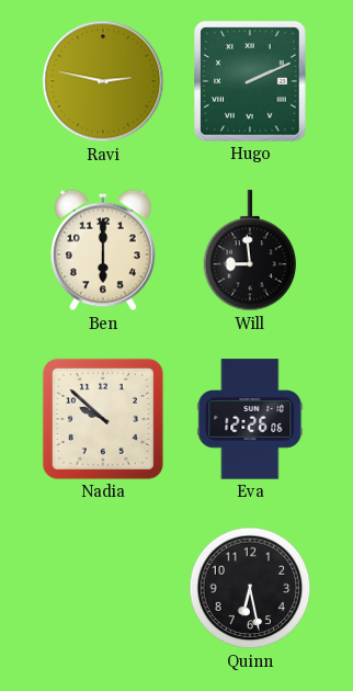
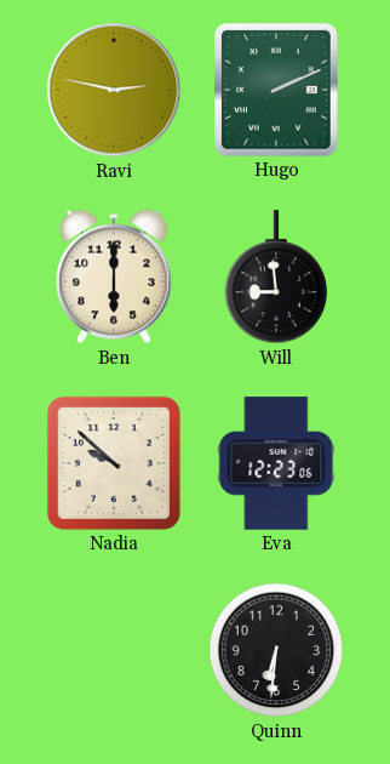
Eva: 12:26 -> 12:23 (276, 463)
Quinn: 6:28 -> 6:31 (276, 650)
